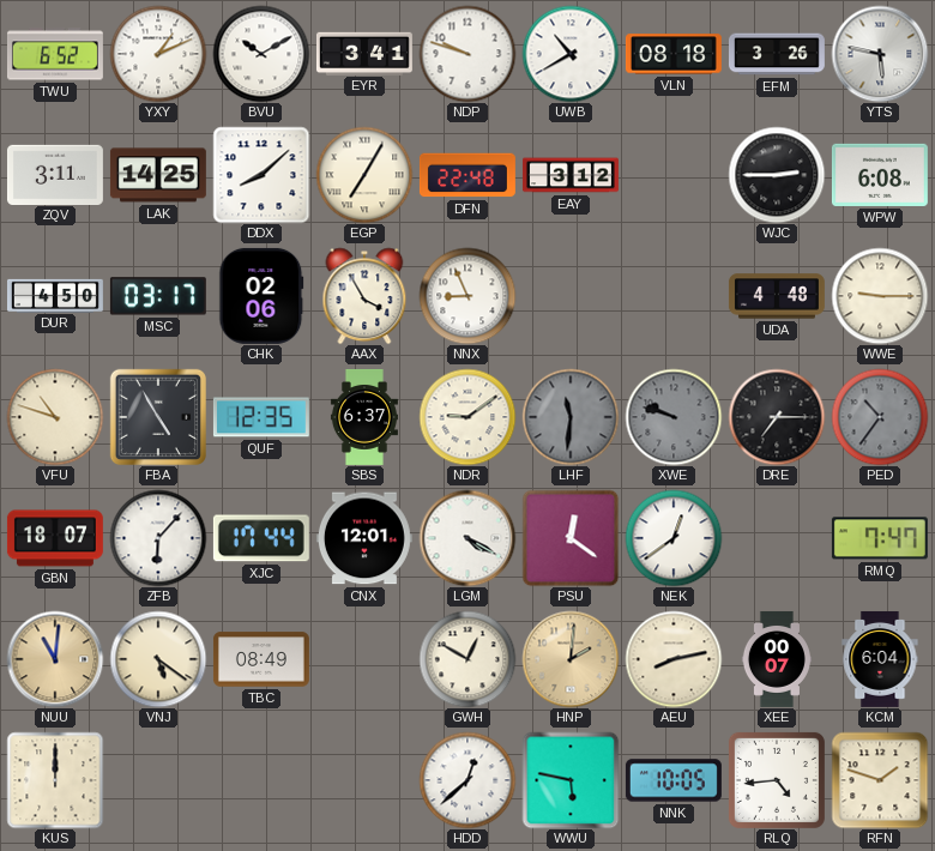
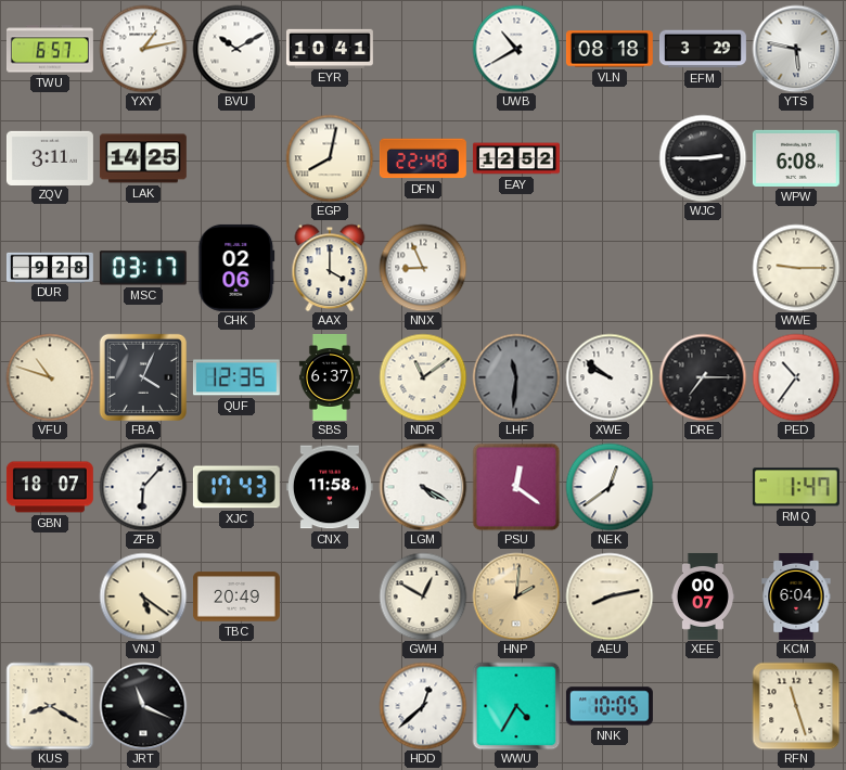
TWU: 6:52 -> 6:57 (50, 49)
YXY: 1:11 -> 1:13 (143, 49)
EYR: 3:41 -> 10:41 (330, 48)
NDP: 9:48 -> none (467, 54)
EFM: 3:26 -> 3:29 (703, 49)
DDX: 8:08 -> none (261, 175)
EGP: 7:05 -> 8:02 (330, 158)
EAY: 3:12 -> 12:52 (516, 158)
DUR: 4:50 -> 9:28 (50, 267)
AAX: 3:55 -> 4:00 (330, 268)
UDA: 4:48 -> none (777, 296)
FBA: 4:55 -> 4:04 (142, 376)
NDR: 9:09 -> 11:09 (423, 377)
XWE: 9:48 -> 9:51 (610, 377)
XWE dial: grey -> white (610, 377)
PED dial: grey -> white (796, 377)
XJC: 17:44 -> 17:43 (236, 487)
CNX: 12:01 -> 11:58 (330, 487)
RMQ: 7:47 -> 1:47 (796, 487)
NUU: 11:01 -> none (55, 659)
TBC: 08:49 -> 20:49 (236, 596)
KUS: 12:00 -> 8:20 (50, 706)
JRT: none -> 11:19 (143, 706)
WWU: 5:47 -> 4:35 (516, 706)
RLQ: 4:44 -> none (777, 780)
RFN: 1:48 -> 11:27 (796, 706)
